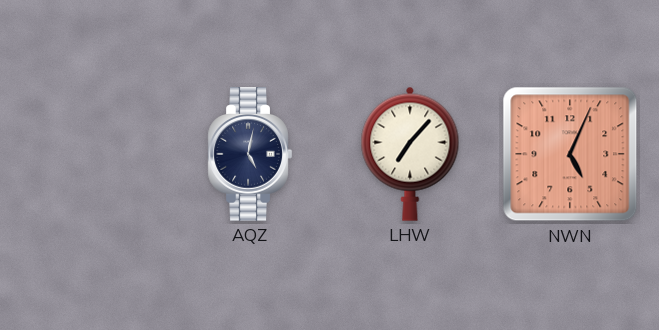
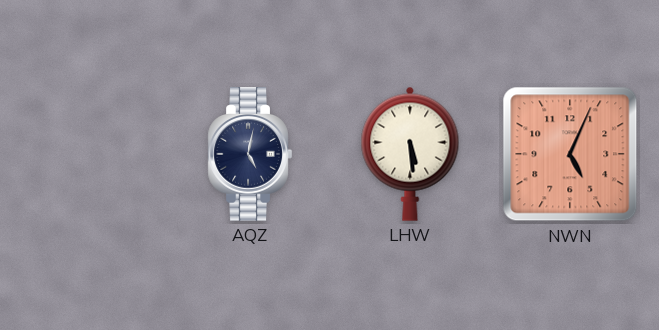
LHW: 7:07 -> 5:29 (410, 154)
